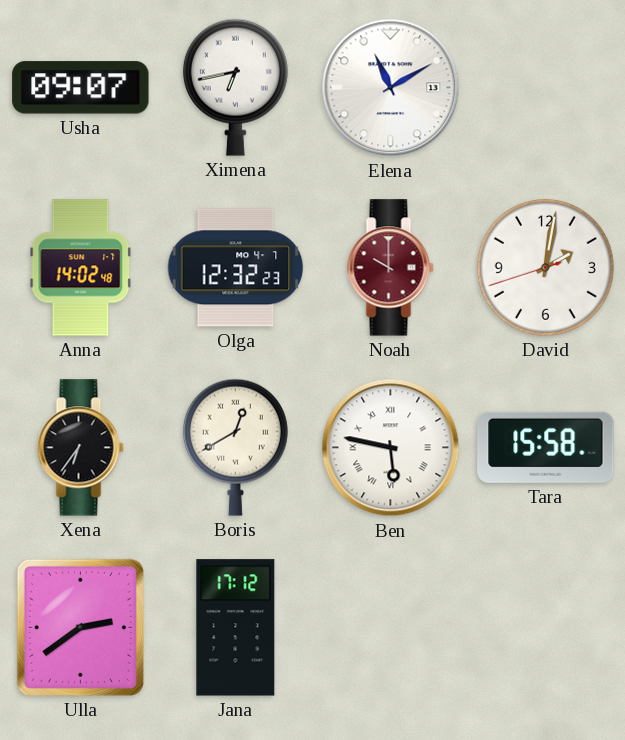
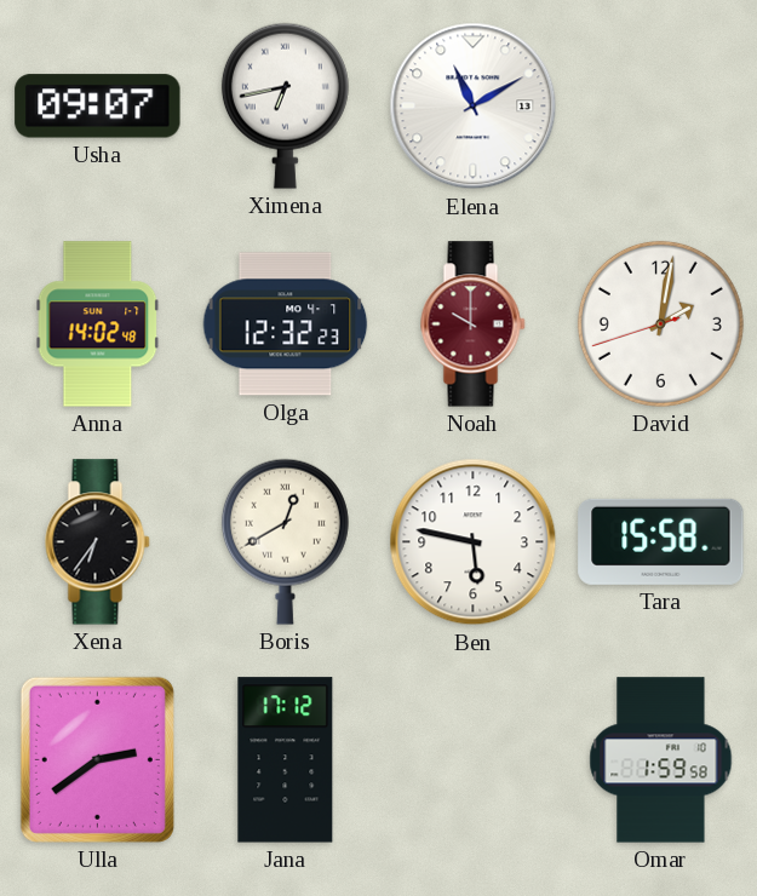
Ben numerals: Roman -> Arabic (474, 542)
Omar: none -> 1:59 (661, 760)
